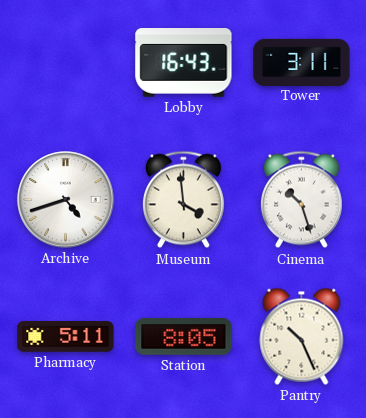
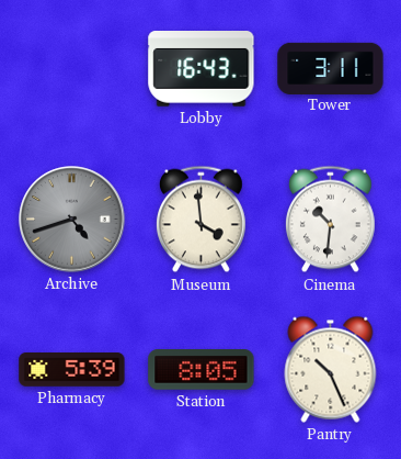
Archive dial: white -> grey (72, 220)
Cinema: 10:27 -> 10:31 (330, 220)
Pharmacy: 5:11 -> 5:39 (72, 370)
